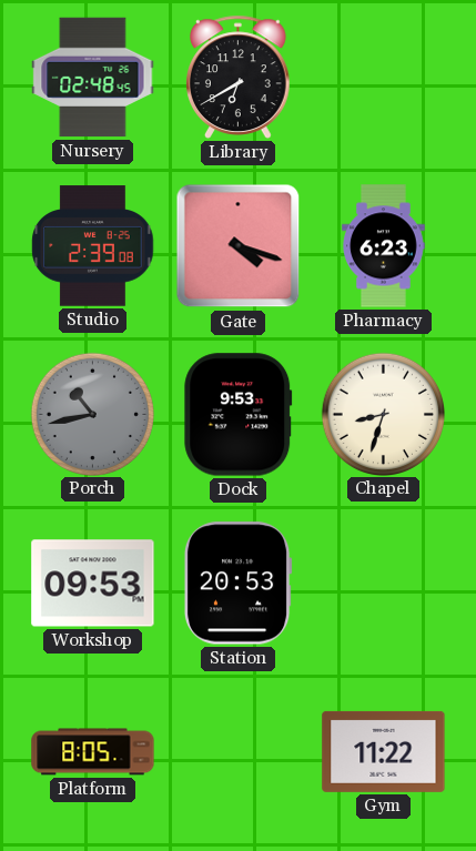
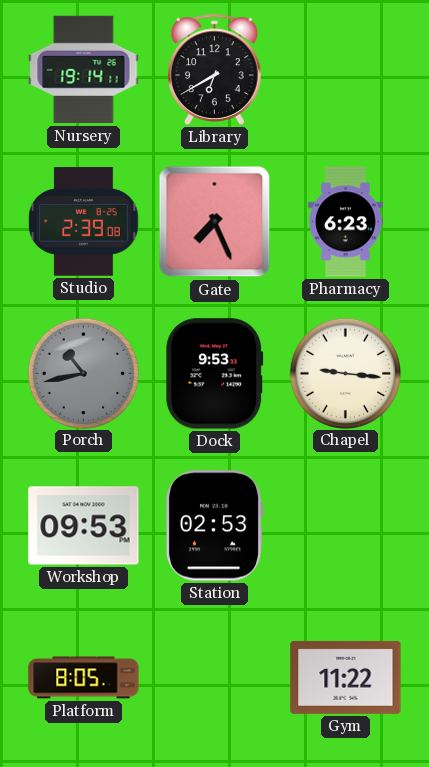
Nursery: 02:48 -> 19:14 (84, 70)
Gate: 4:18 -> 7:26 (215, 222)
Chapel: 8:33 -> 9:16 (345, 373)
Station: 20:53 -> 02:53 (214, 526)
